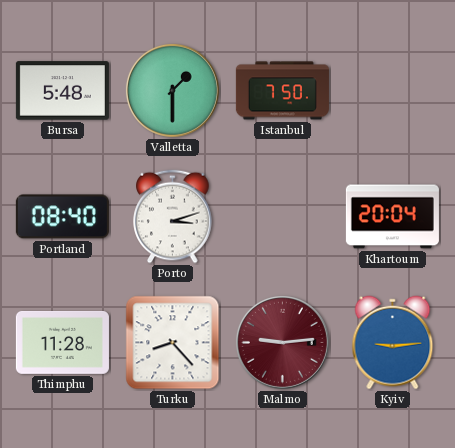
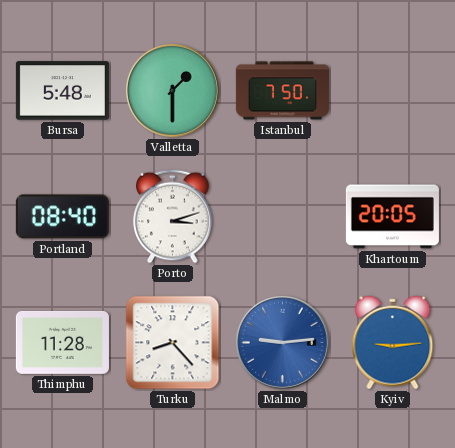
Khartoum: 20:04 -> 20:05 (392, 217)
Malmo dial: burgundy -> blue (282, 342)
